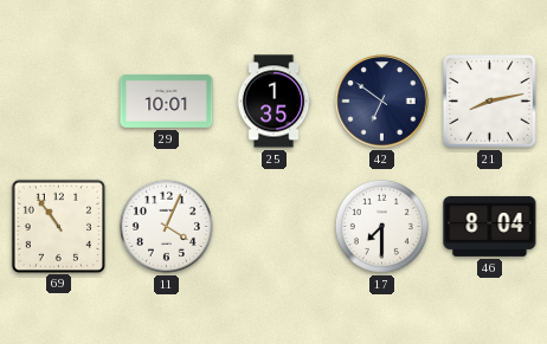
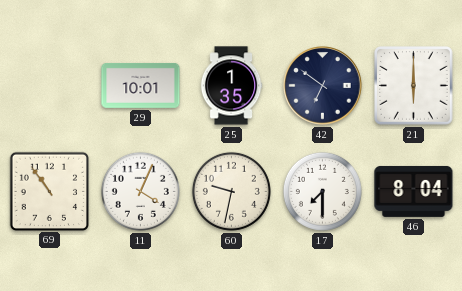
21: 8:13 -> 6:00 (414, 86)
60: none -> 9:32 (231, 191)
